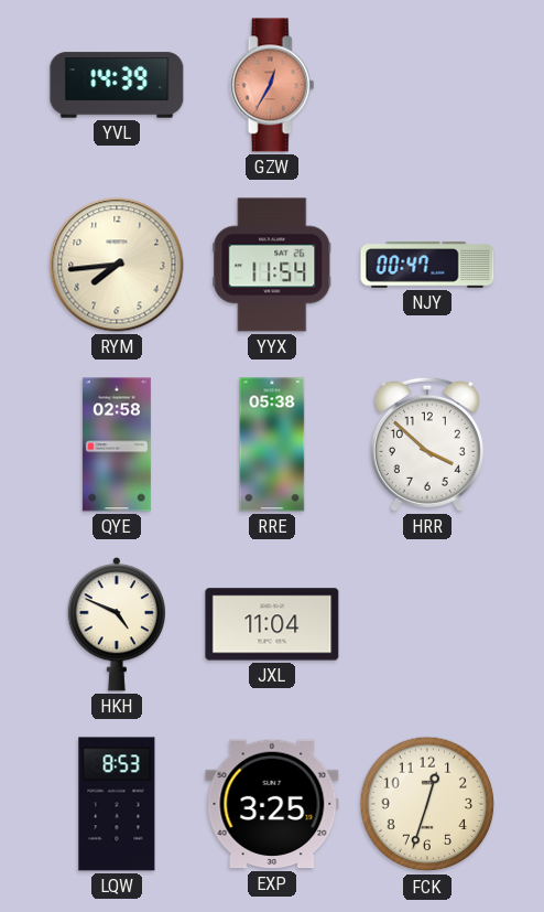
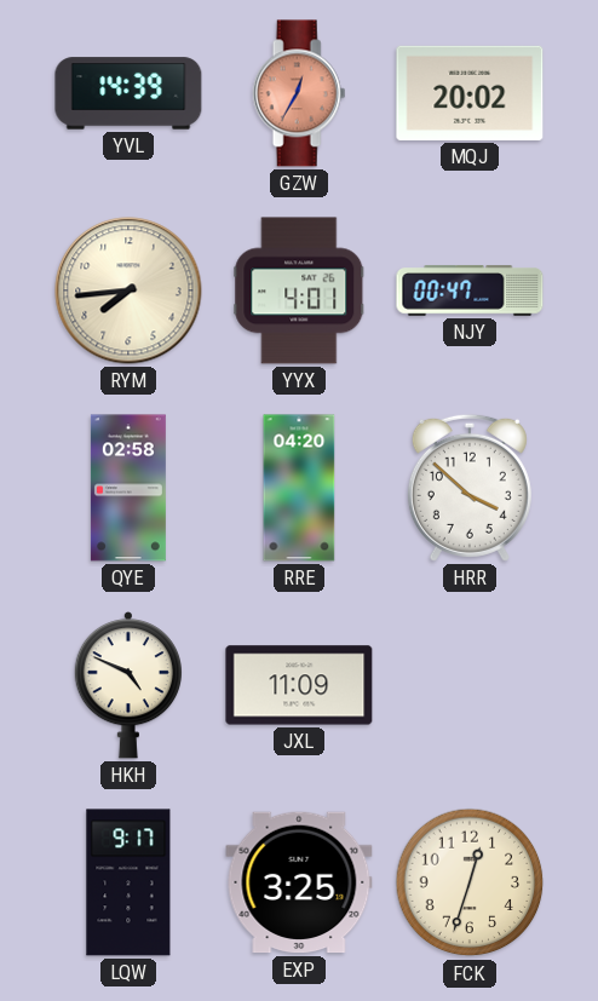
MQJ: none -> 20:02 (470, 93)
YYX: 11:54 -> 4:01 (299, 290)
RRE: 05:38 -> 04:20 (299, 488)
JXL: 11:04 -> 11:09 (299, 685)
LQW: 8:53 -> 9:17 (128, 882)
